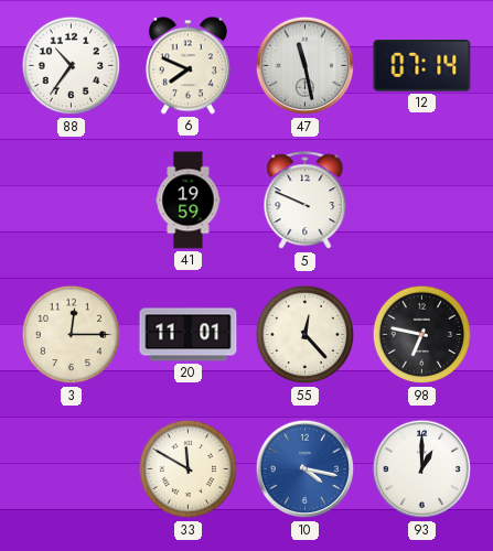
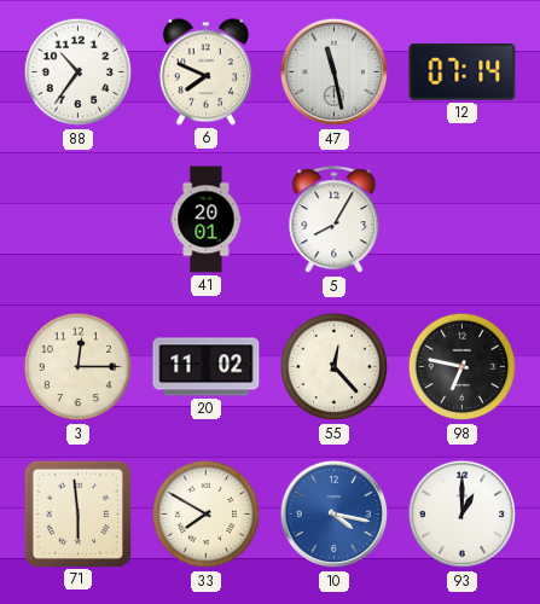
41: 19:59 -> 20:01 (207, 220)
5: 9:49 -> 8:05 (335, 220)
20: 11:01 -> 11:02 (207, 367)
71: none -> 5:59 (77, 513)
33: 11:50 -> 7:50 (207, 515)
